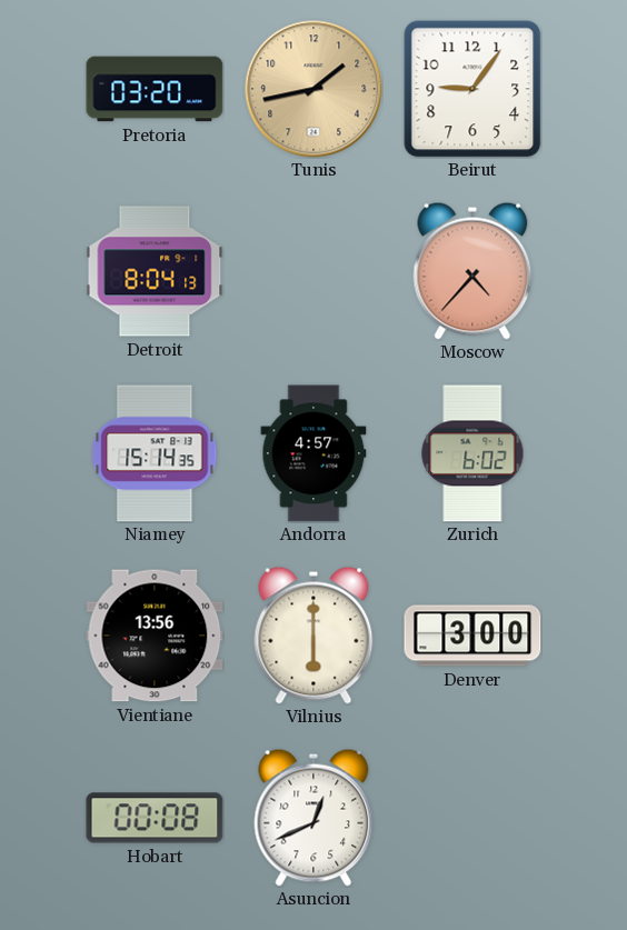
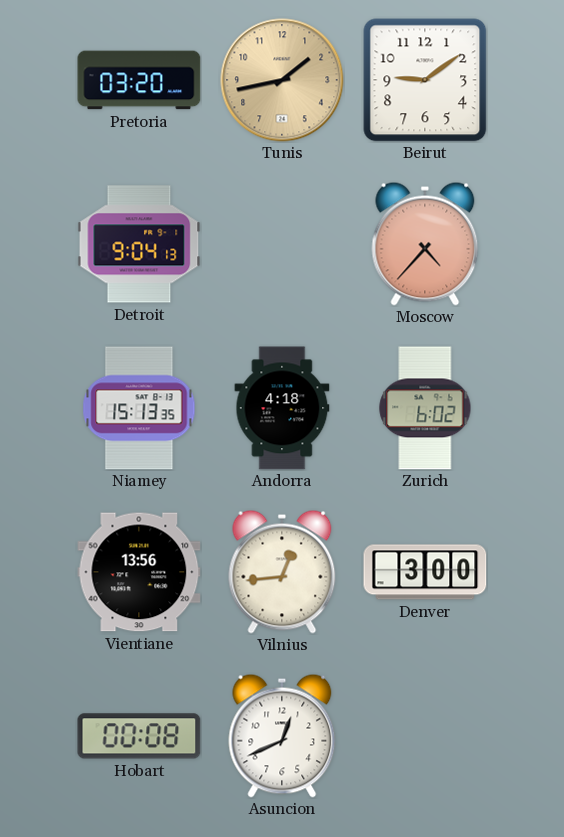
Beirut: 9:06 -> 9:09 (425, 80)
Detroit: 8:04 -> 9:04 (139, 244)
Niamey: 15:14 -> 15:13 (139, 408)
Andorra: 4:57 -> 4:18 (282, 408)
Vilnius: 6:00 -> 12:44 (282, 572)
